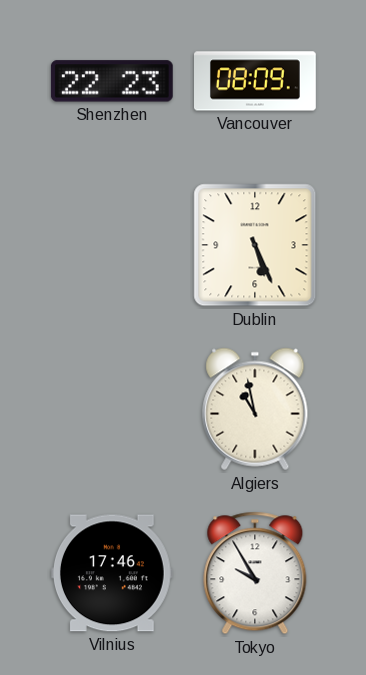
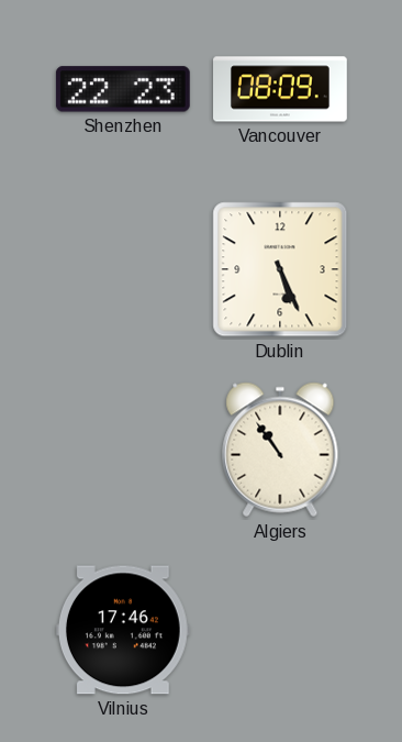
Algiers: 10:58 -> 10:54 (280, 450)
Tokyo: 9:55 -> none (255, 573)
